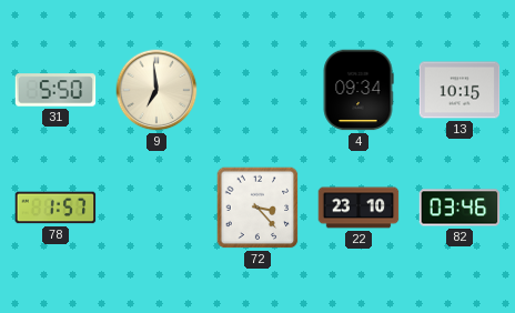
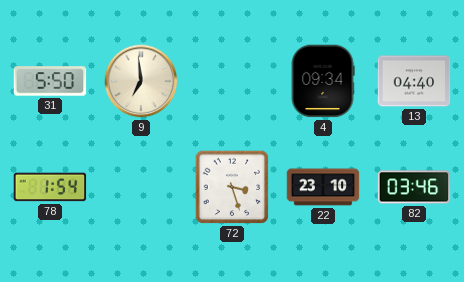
13: 10:15 -> 04:40 (414, 81)
78: 1:57 -> 1:54 (50, 187)
72: 3:23 -> 3:27 (232, 187)
